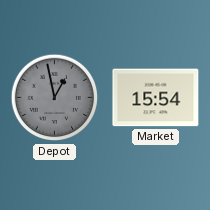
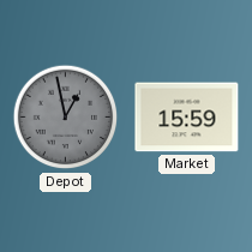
Market: 15:54 -> 15:59 (187, 118)
